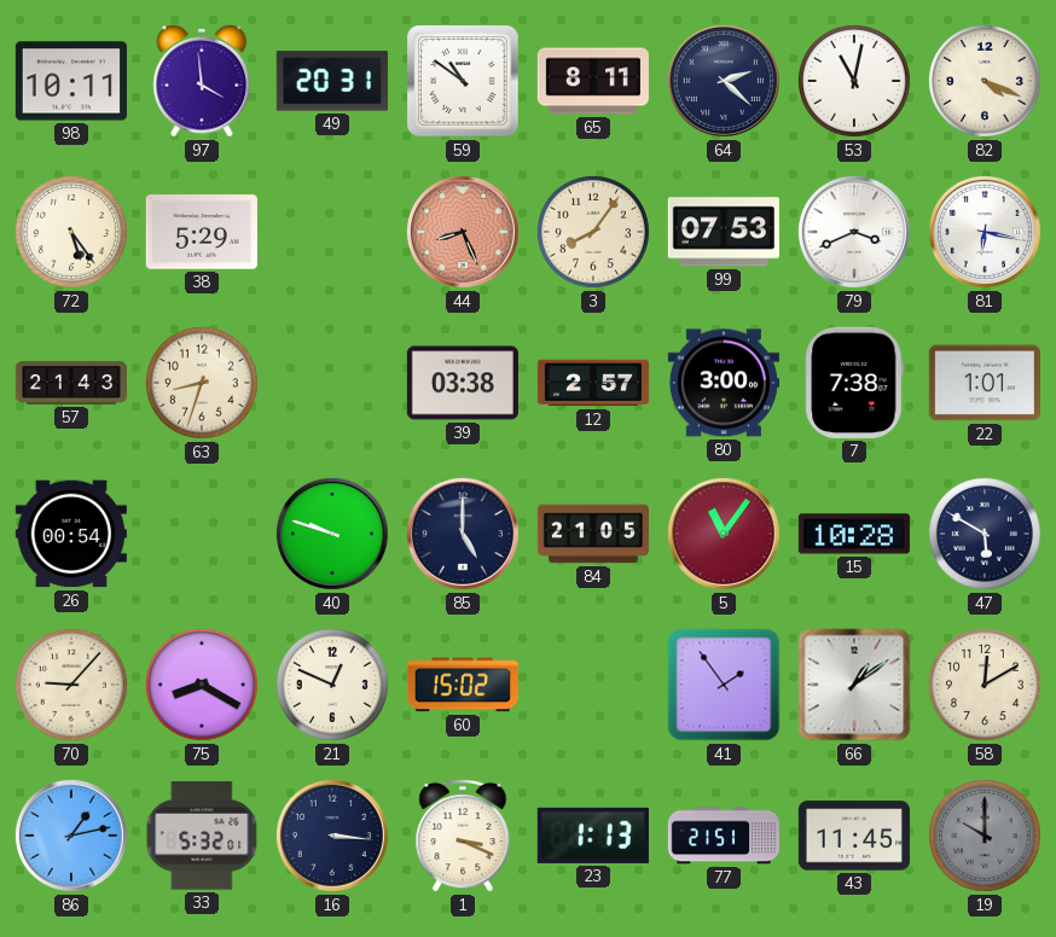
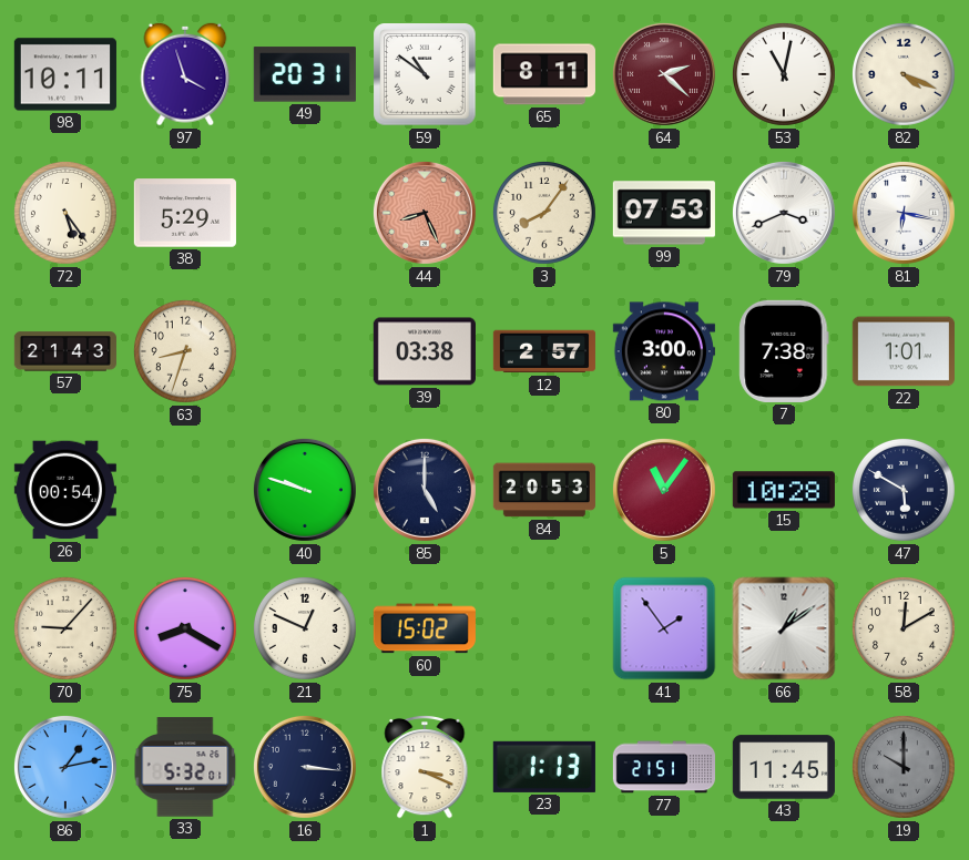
97: 3:59 -> 3:57 (185, 74)
64 dial: navy -> burgundy (664, 74)
84: 21:05 -> 20:53 (543, 490)
